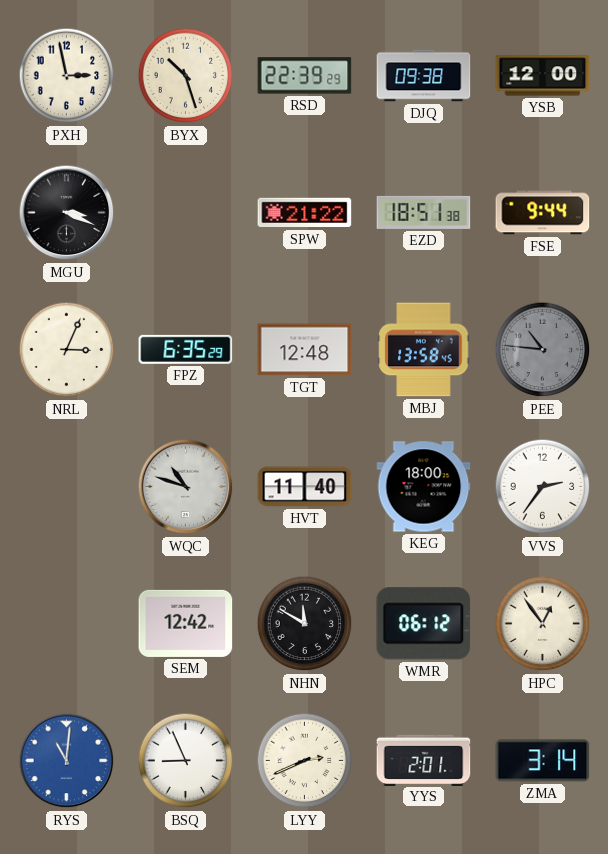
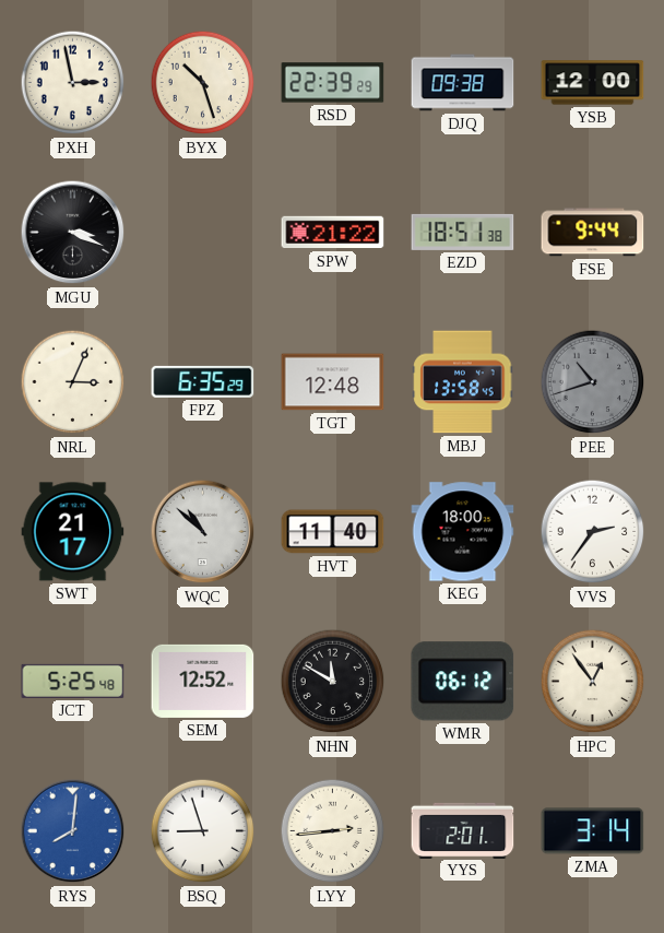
PEE: 10:46 -> 10:42 (593, 382)
SWT: none -> 21:17 (73, 532)
WQC: 10:48 -> 10:52 (203, 532)
JCT: none -> 5:25 (73, 681)
SEM: 12:42 -> 12:52 (203, 681)
RYS: 11:01 -> 8:01 (73, 831)
BSQ: 8:56 -> 8:57 (203, 831)
LYY: 2:41 -> 2:44 (333, 831)
